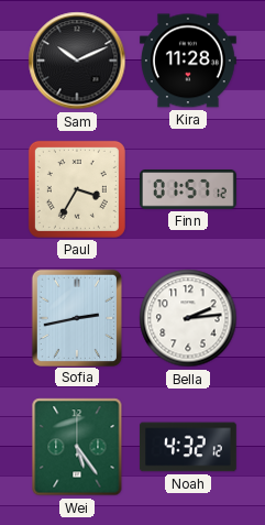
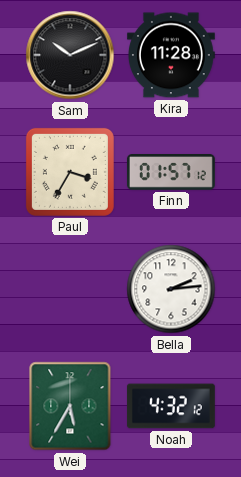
Sofia: 2:43 -> none (76, 317)
Wei: 5:24 -> 5:35 (70, 406)
